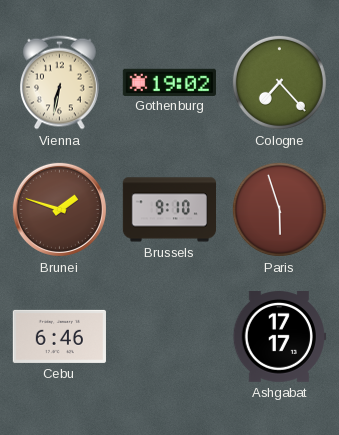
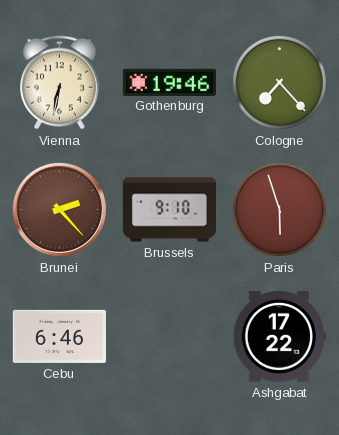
Gothenburg: 19:02 -> 19:46 (169, 82)
Brunei: 1:48 -> 2:23 (59, 209)
Ashgabat: 17:17 -> 17:22 (279, 337)
